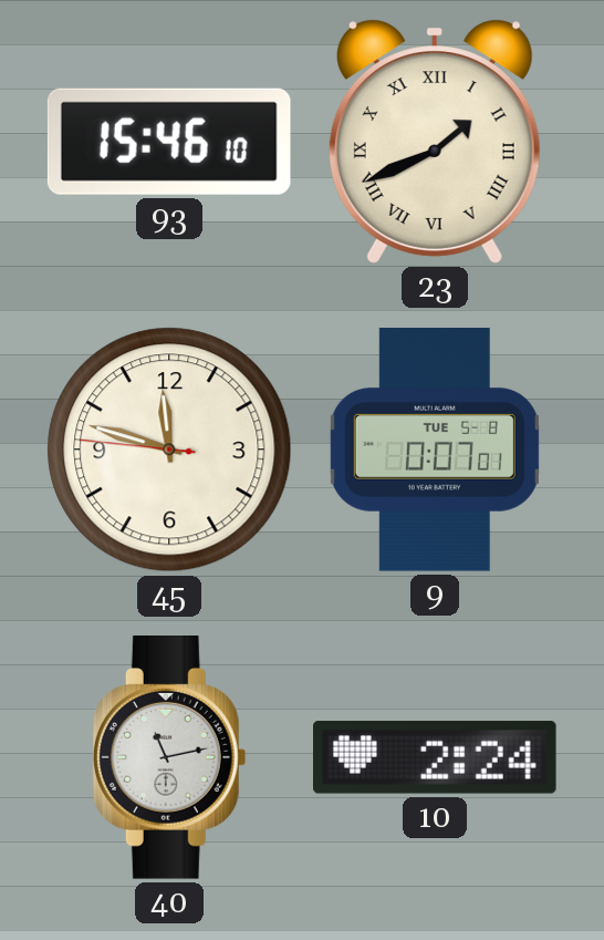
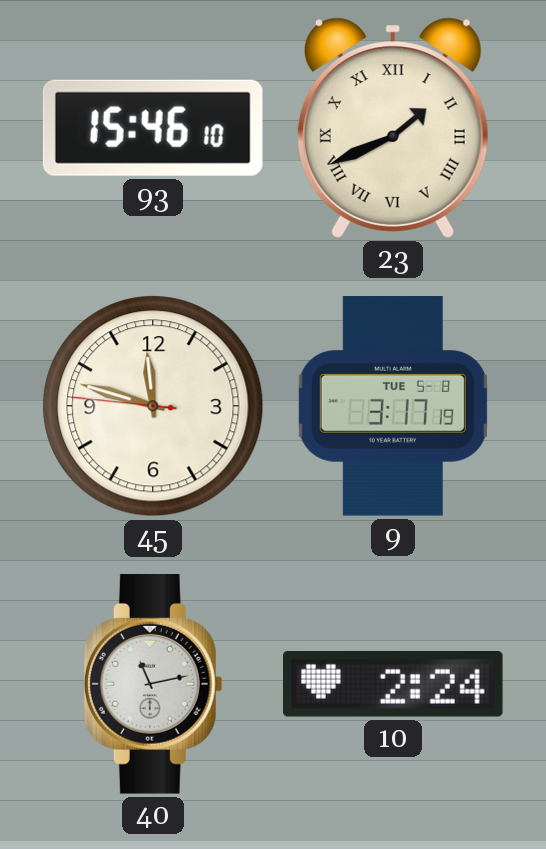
9: 0:07 -> 3:17 (393, 406)
